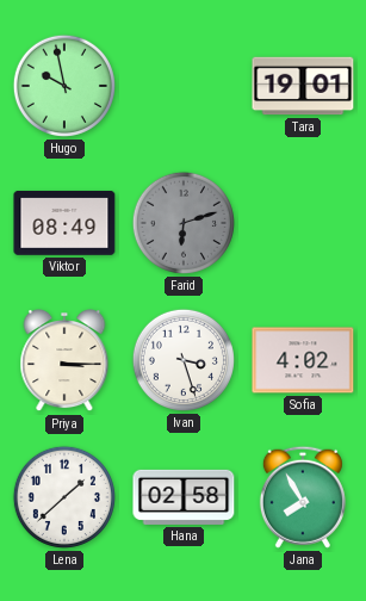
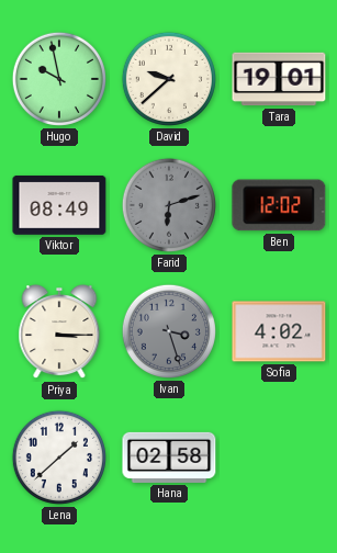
David: none -> 9:38 (169, 79)
Ben: none -> 12:02 (279, 205)
Ivan dial: white -> grey (169, 331)
Jana: 7:55 -> none (303, 497)
